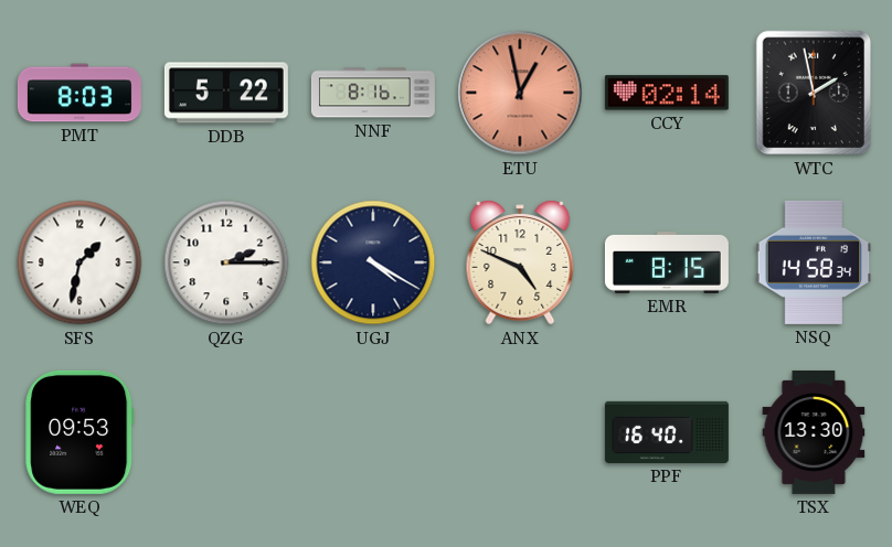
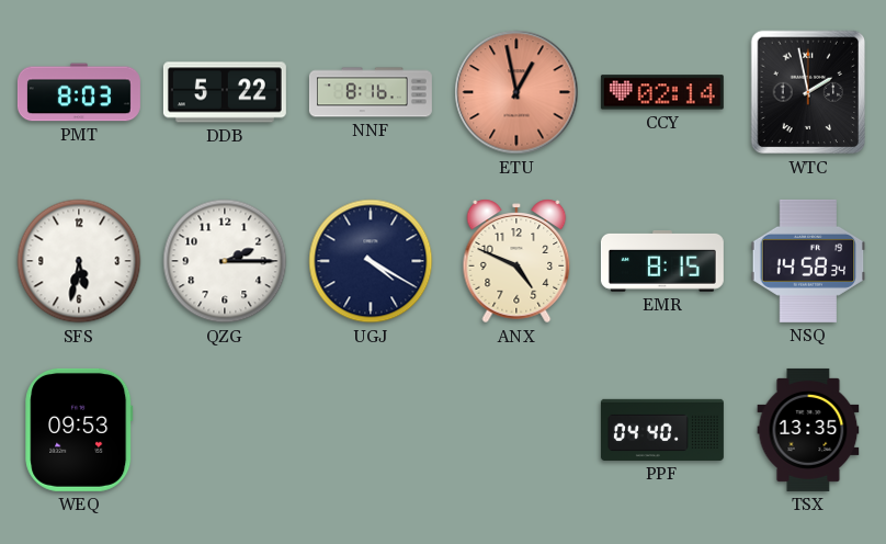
SFS: 1:32 -> 5:32 (79, 261)
PPF: 16:40 -> 04:40 (662, 430)
TSX: 13:30 -> 13:35 (808, 430)
